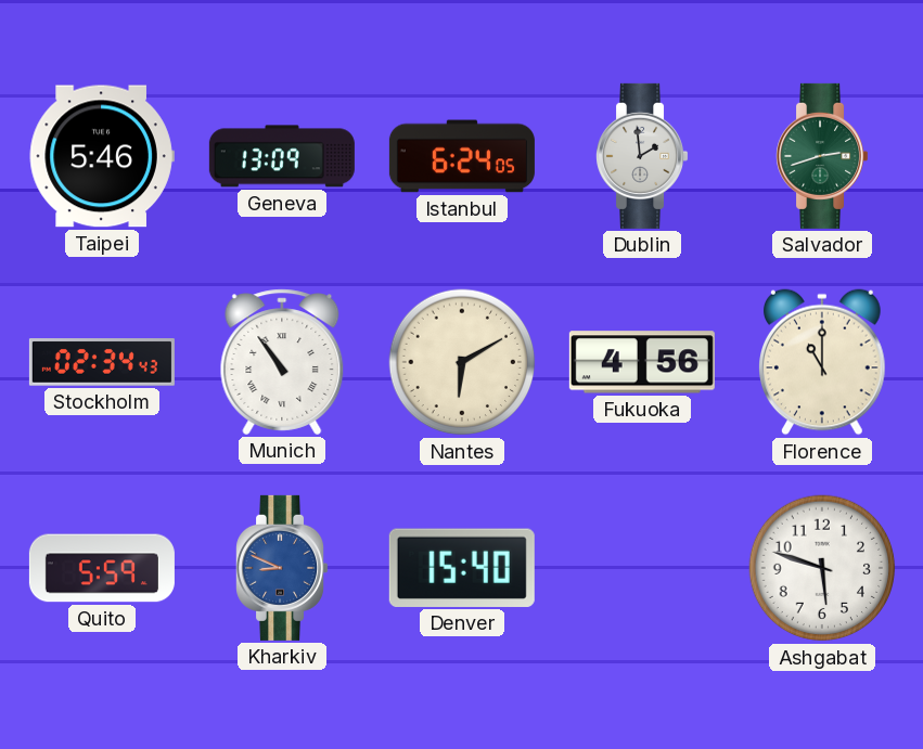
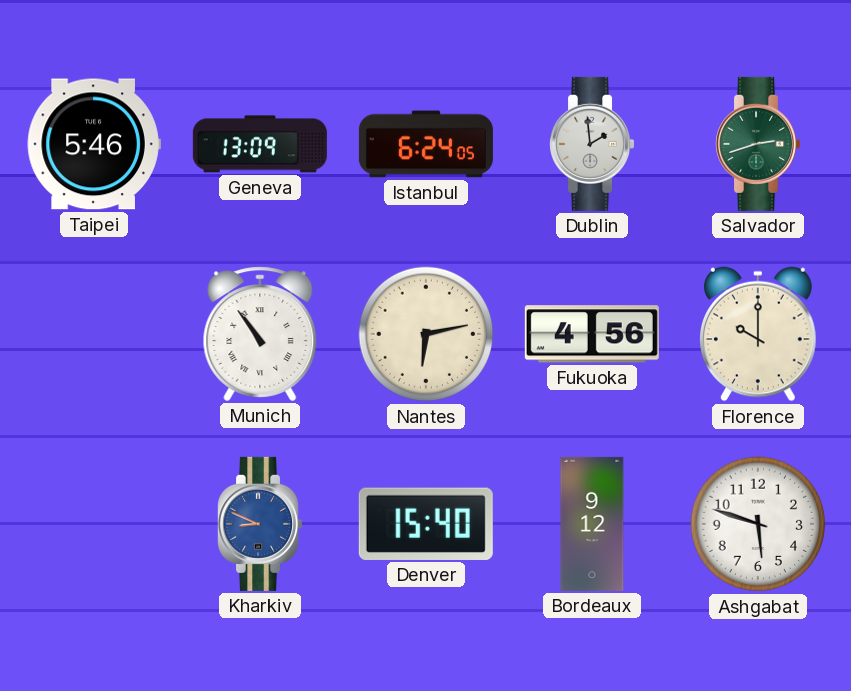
Stockholm: 02:34 -> none (102, 362)
Nantes: 6:10 -> 6:13 (426, 334)
Florence: 11:00 -> 10:00 (759, 334)
Quito: 5:59 -> none (102, 568)
Bordeaux: none -> 9:12 (592, 524)
